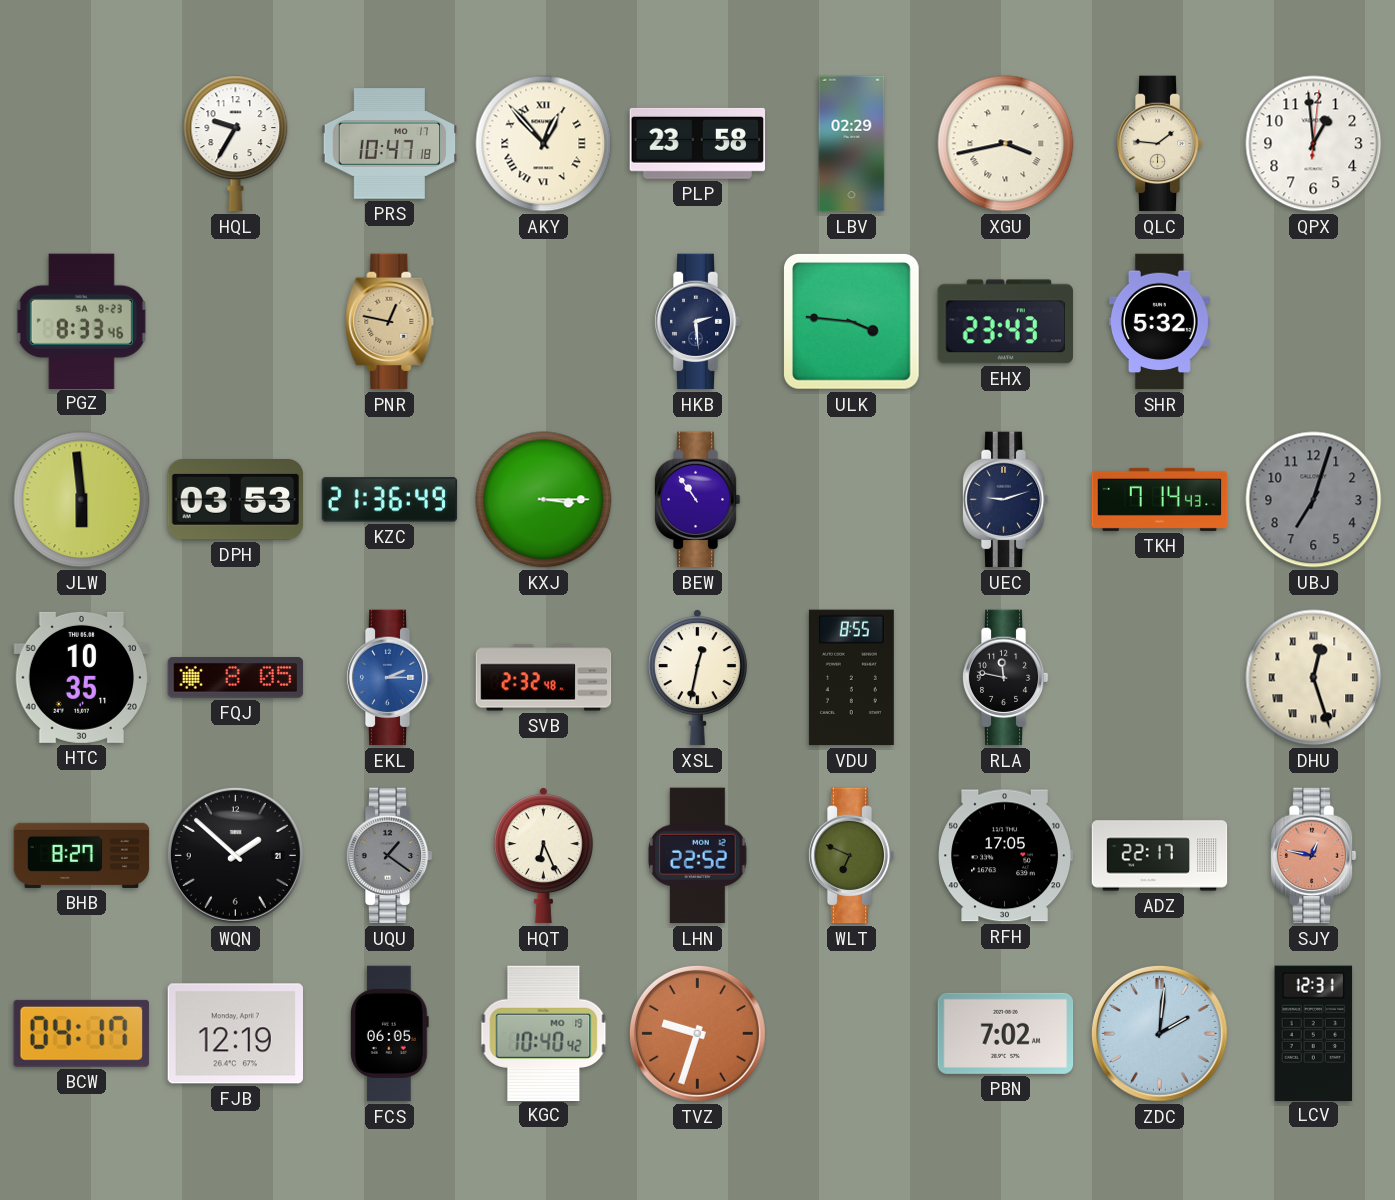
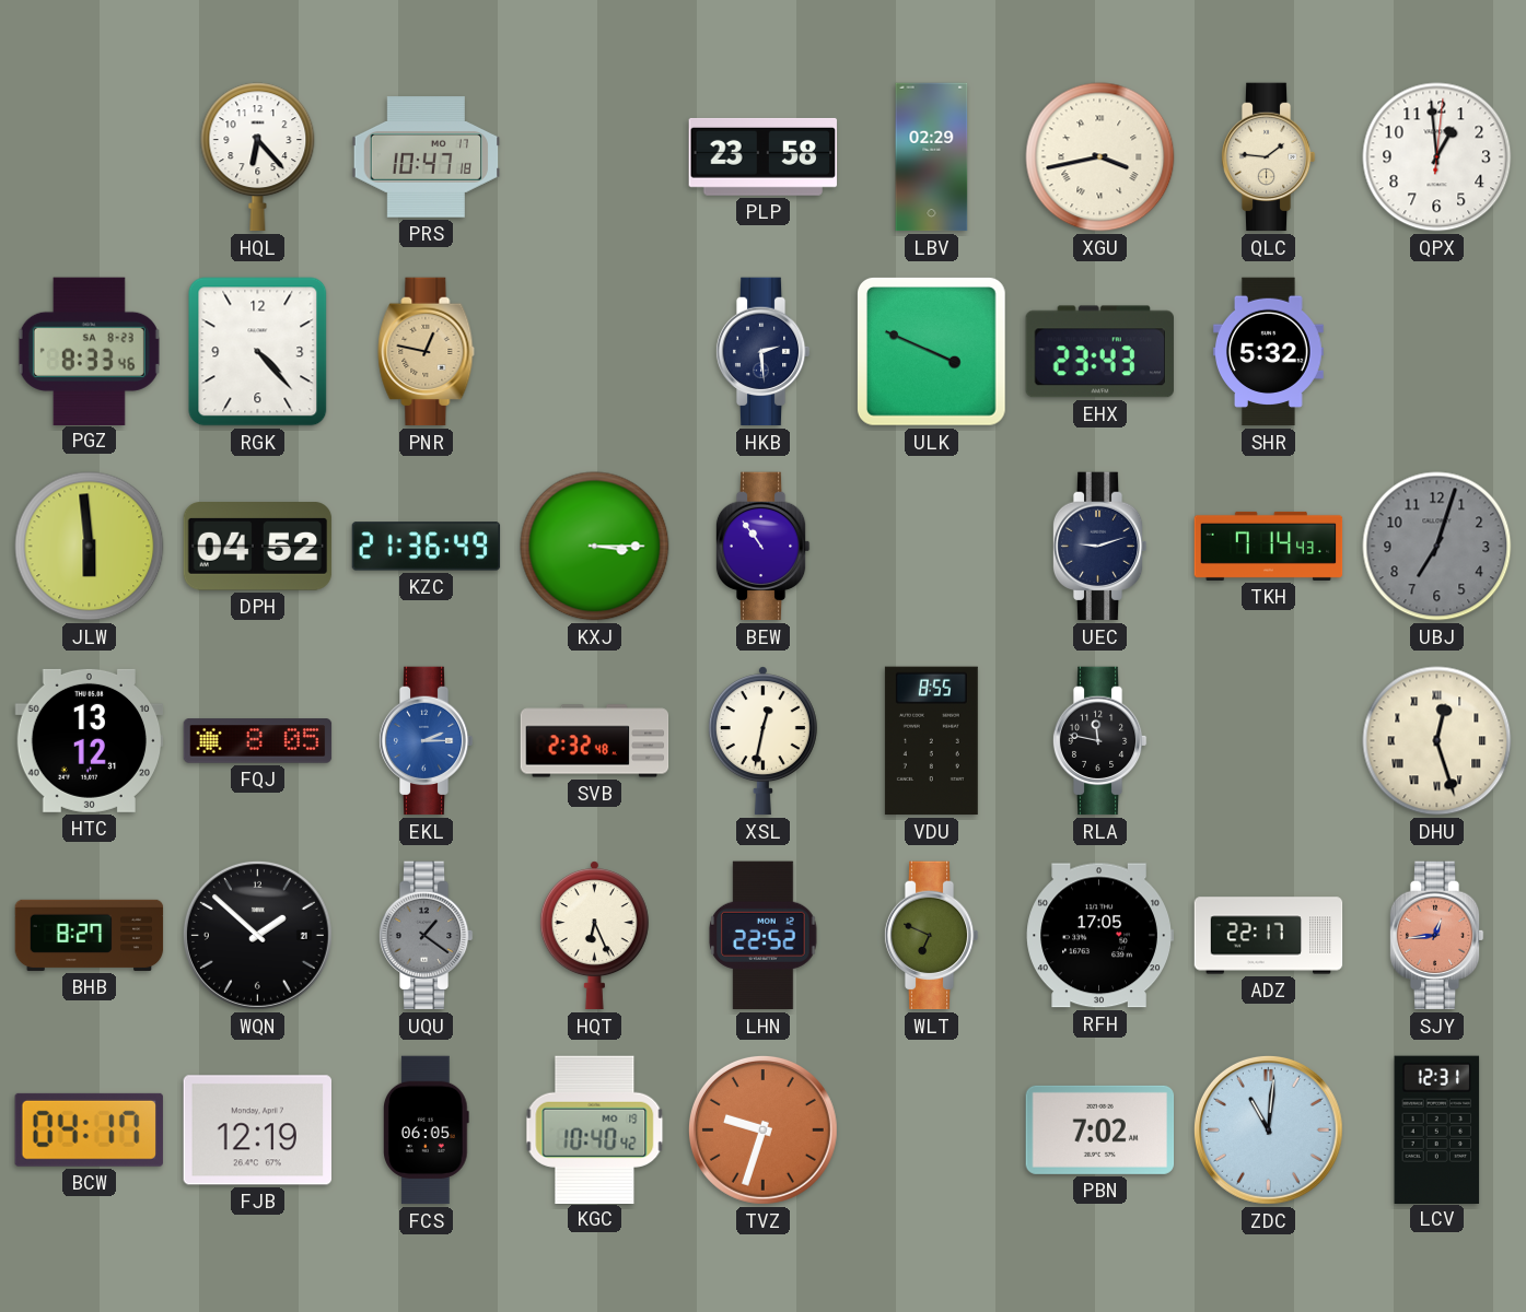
HQL: 9:35 -> 6:23 (258, 157)
AKY: 12:53 -> none (544, 144)
RGK: none -> 4:23 (258, 352)
ULK: 3:46 -> 3:49 (931, 351)
DPH: 03:53 -> 04:52 (258, 547)
HTC: 10:35 -> 13:12 (90, 740)
SJY: 12:47 -> 12:44 (1436, 936)
ZDC: 2:01 -> 11:01 (1268, 1129)
